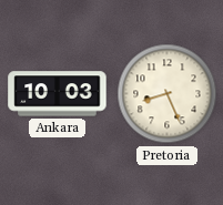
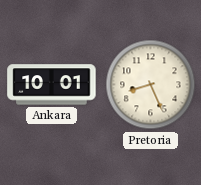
Ankara: 10:03 -> 10:01 (52, 85)
